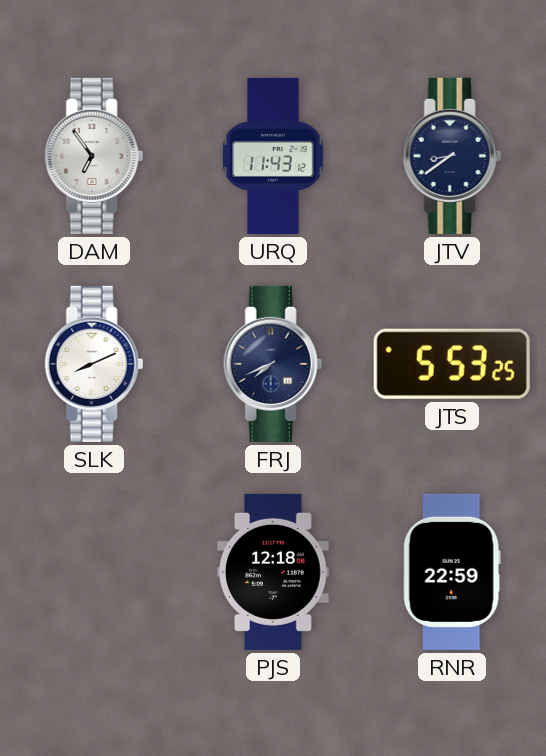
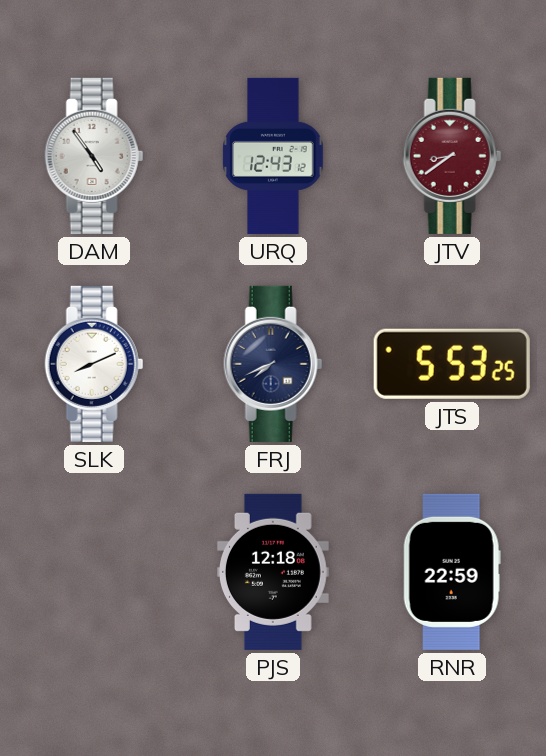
DAM: 6:54 -> 4:54 (94, 156)
URQ: 11:43 -> 12:43 (273, 156)
JTV dial: navy -> burgundy (452, 156)
